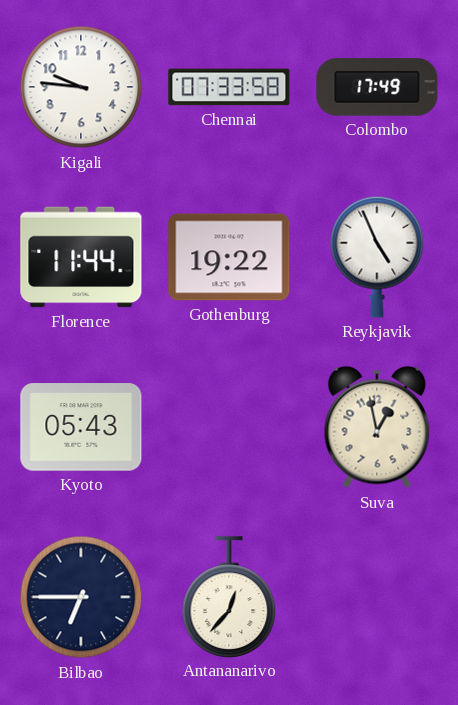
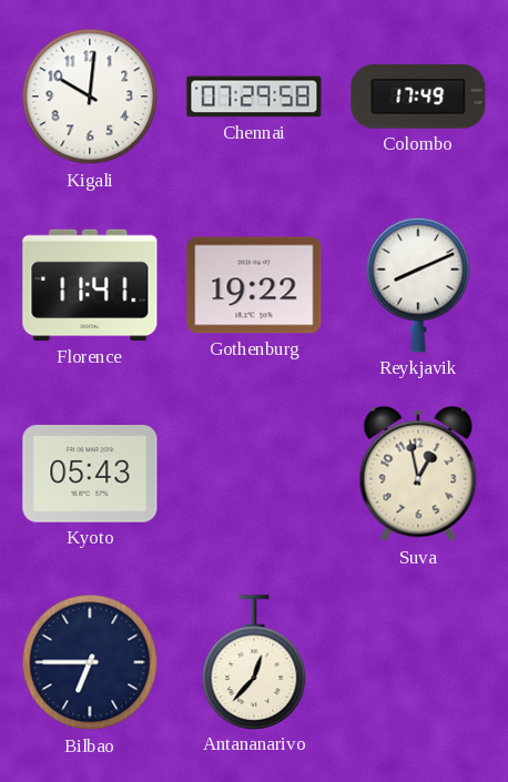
Kigali: 9:46 -> 10:01 (90, 97)
Chennai: 07:33 -> 07:29 (254, 97)
Florence: 11:44 -> 11:41 (90, 285)
Reykjavik: 4:56 -> 8:11 (418, 285)
